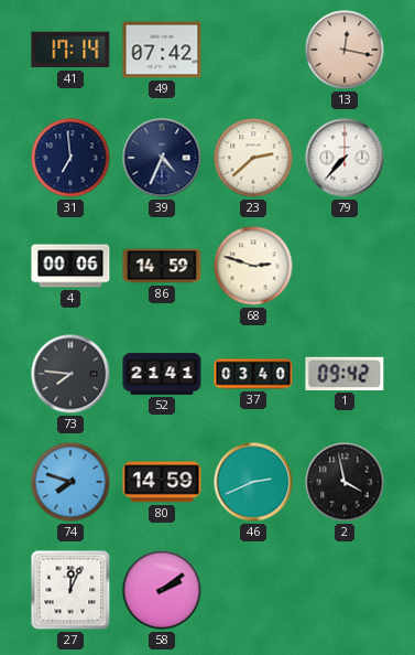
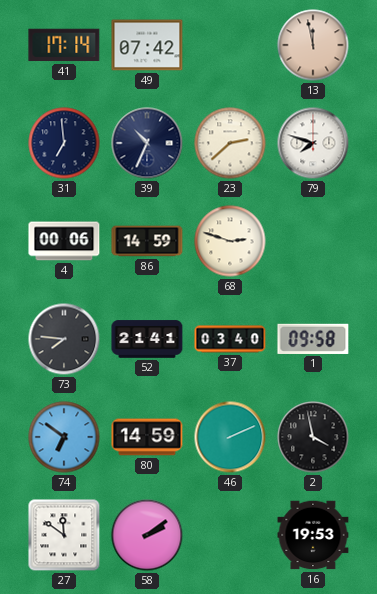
13: 12:17 -> 11:58 (313, 45)
39: 4:34 -> 10:34 (147, 143)
79: 7:37 -> 7:48 (313, 143)
1: 09:42 -> 09:58 (313, 339)
74: 7:48 -> 6:51 (64, 437)
46: 2:41 -> 2:11 (230, 437)
27: 12:04 -> 11:51 (64, 535)
16: none -> 19:53 (313, 535)
